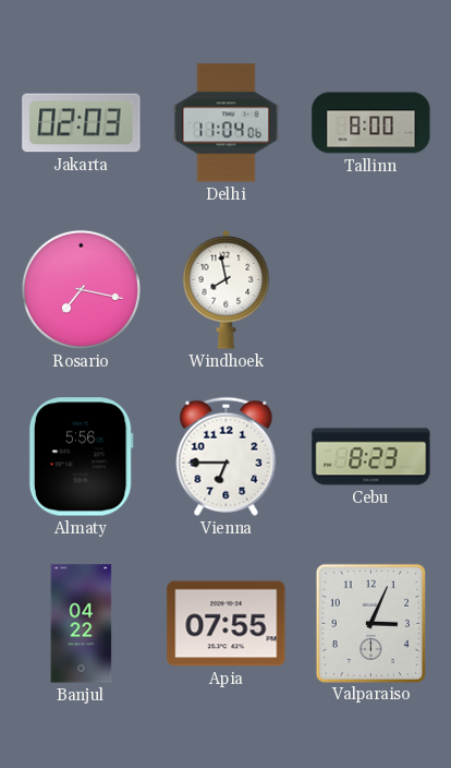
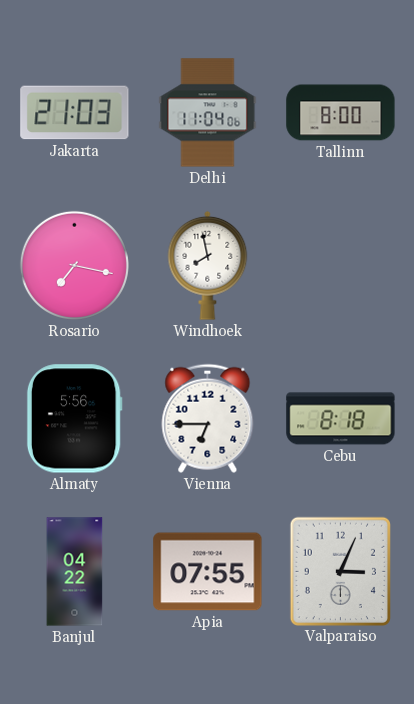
Jakarta: 02:03 -> 21:03 (75, 113)
Cebu: 8:23 -> 8:18 (341, 419)
